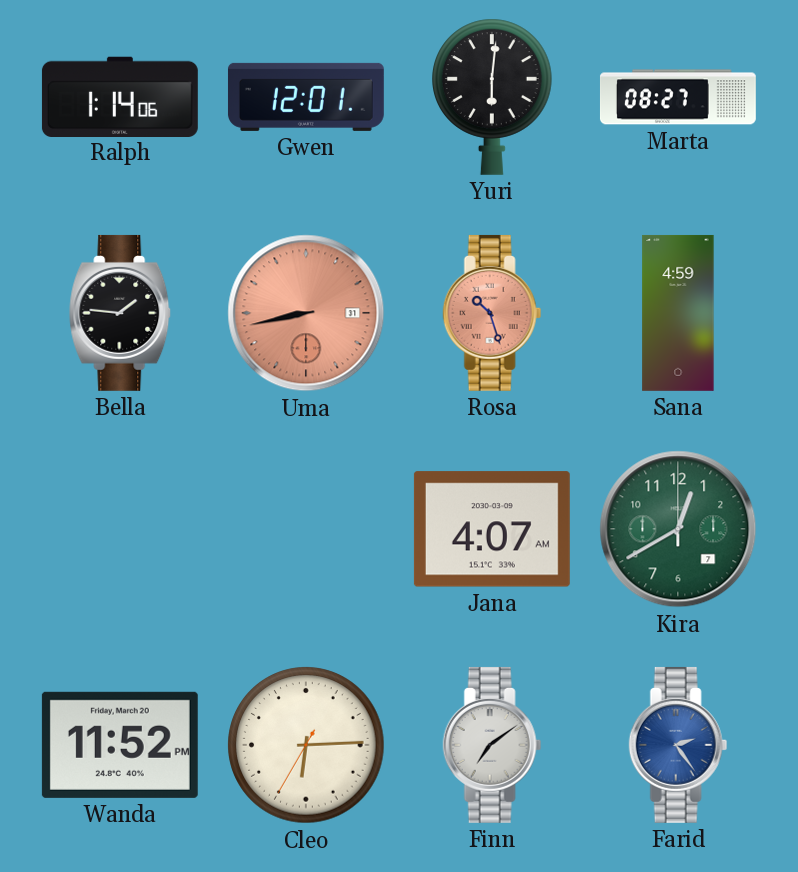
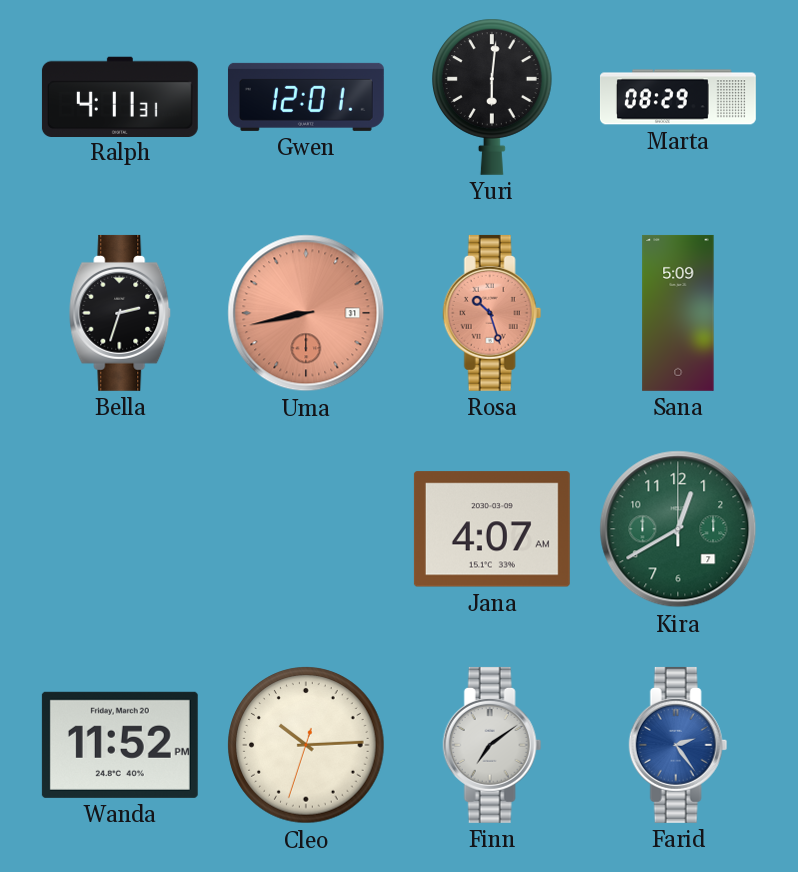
Ralph: 1:14 -> 4:11 (120, 96)
Marta: 08:27 -> 08:29 (678, 97)
Bella: 1:46 -> 2:33 (121, 313)
Sana: 4:59 -> 5:09 (678, 313)
Cleo: 6:14 -> 10:14 (306, 745)
